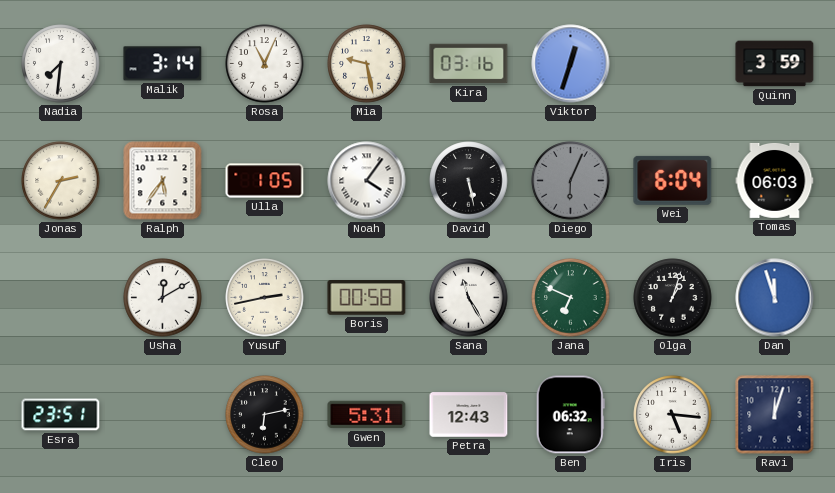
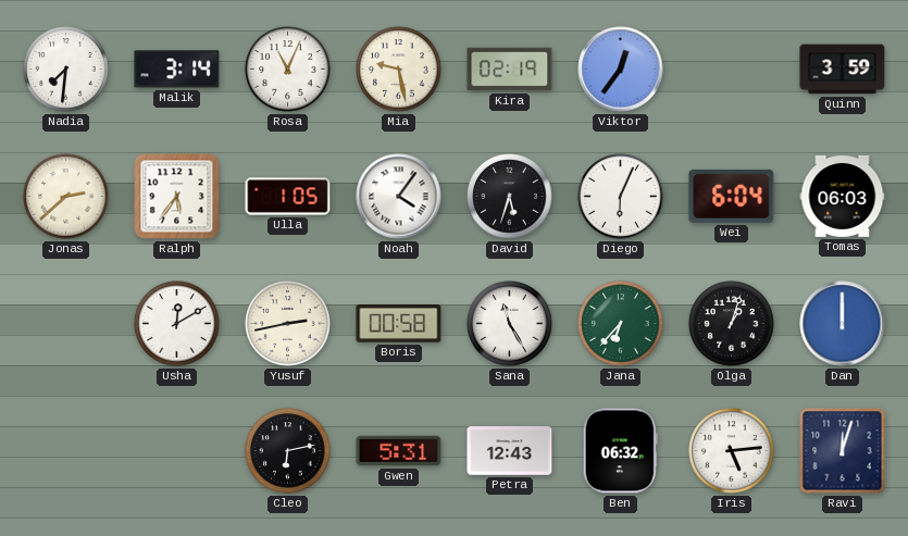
Kira: 03:16 -> 02:19 (510, 70)
Viktor: 12:33 -> 12:36 (621, 70)
Jonas: 2:35 -> 2:38 (66, 197)
David: 5:28 -> 5:33 (510, 197)
Diego dial: grey -> white (621, 197)
Jana: 6:49 -> 6:37 (621, 324)
Dan: 11:57 -> 12:00 (843, 324)
Esra: 23:51 -> none (61, 415)
Iris: 5:16 -> 5:14 (732, 451)
